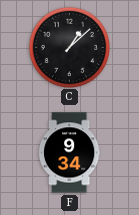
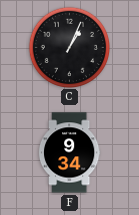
C: 1:08 -> 1:04 (69, 47)
